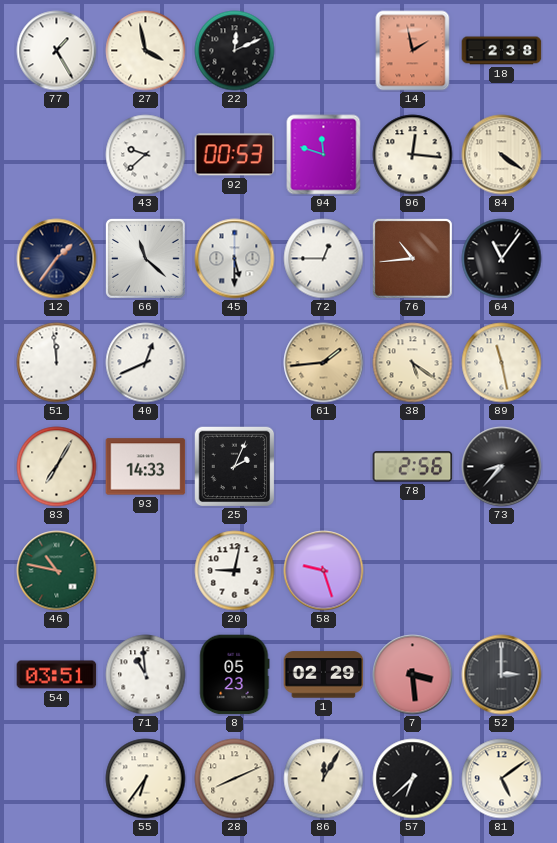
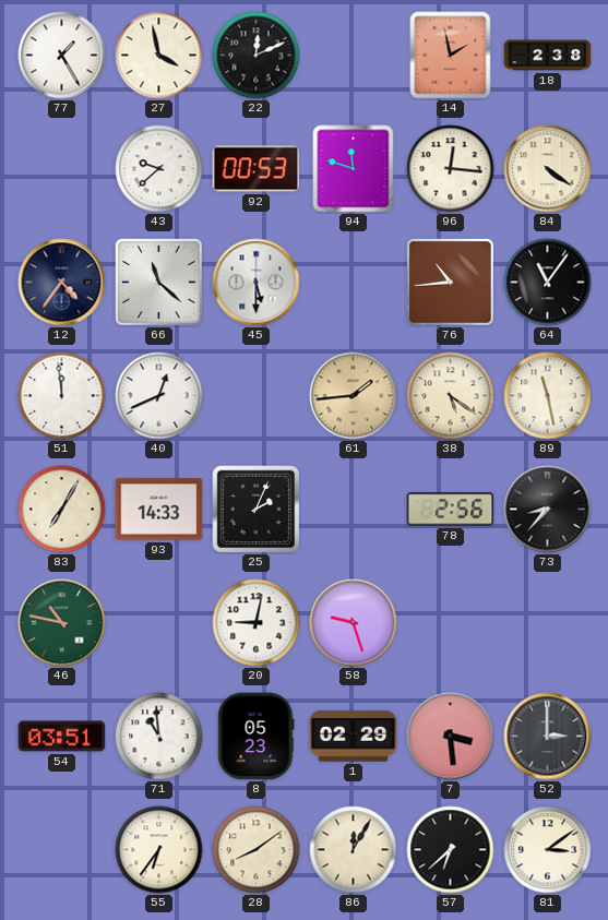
12: 1:36 -> 4:36 (62, 283)
72: 12:45 -> none (324, 259)
28: 8:11 -> 8:09 (257, 850)
81: 5:09 -> 3:09 (548, 850)
